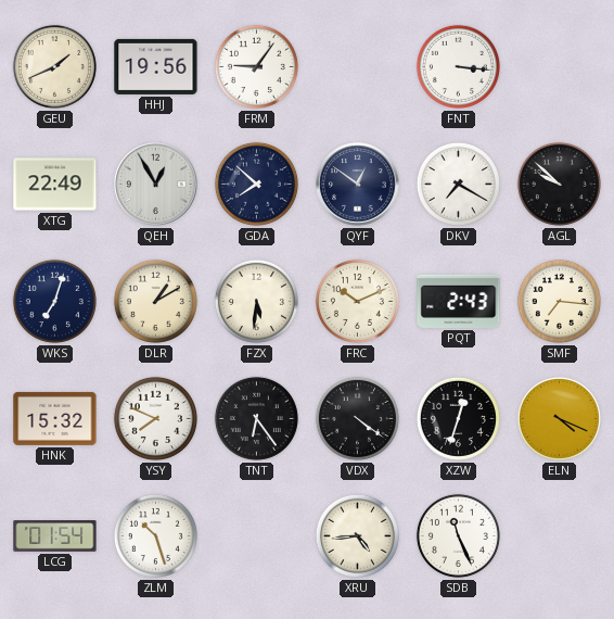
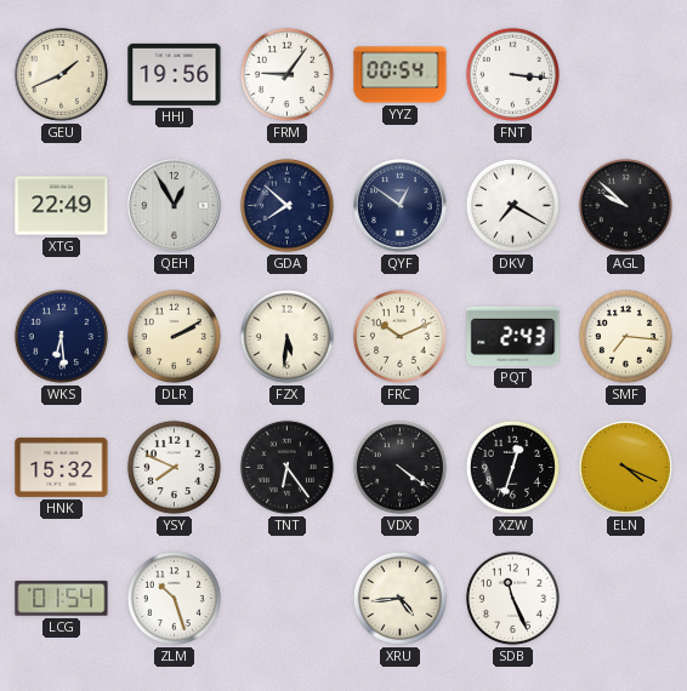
YYZ: none -> 00:54 (401, 75)
WKS: 7:03 -> 6:29 (61, 336)
DLR: 1:10 -> 2:10 (174, 336)
